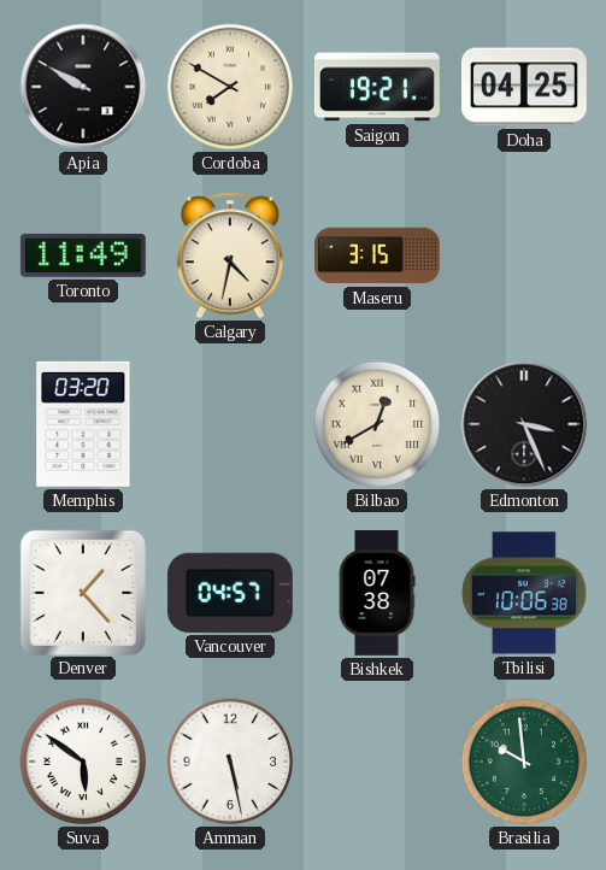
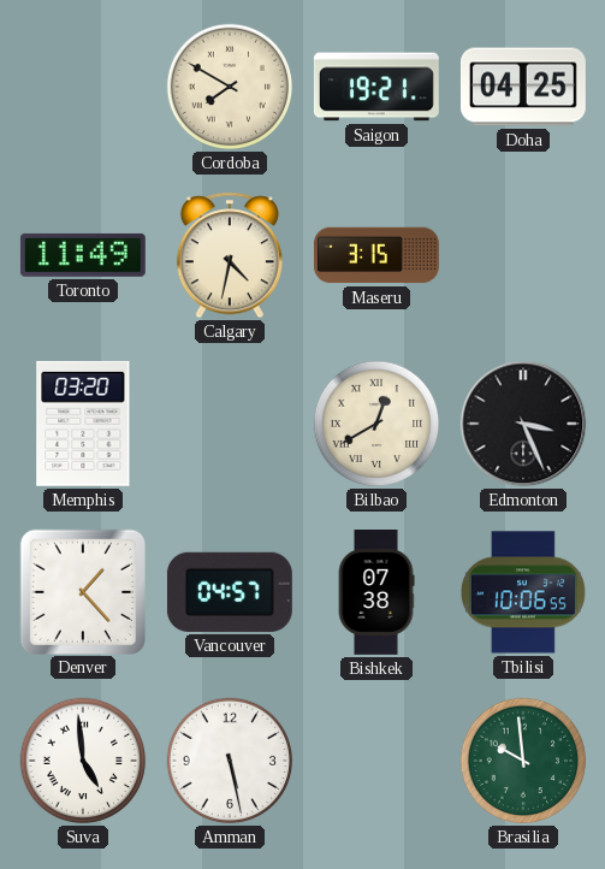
Apia: 9:50 -> none (83, 87)
Tbilisi: 10:06:38 -> 10:06:55 (523, 592)
Suva: 5:51 -> 4:59 (83, 761)
